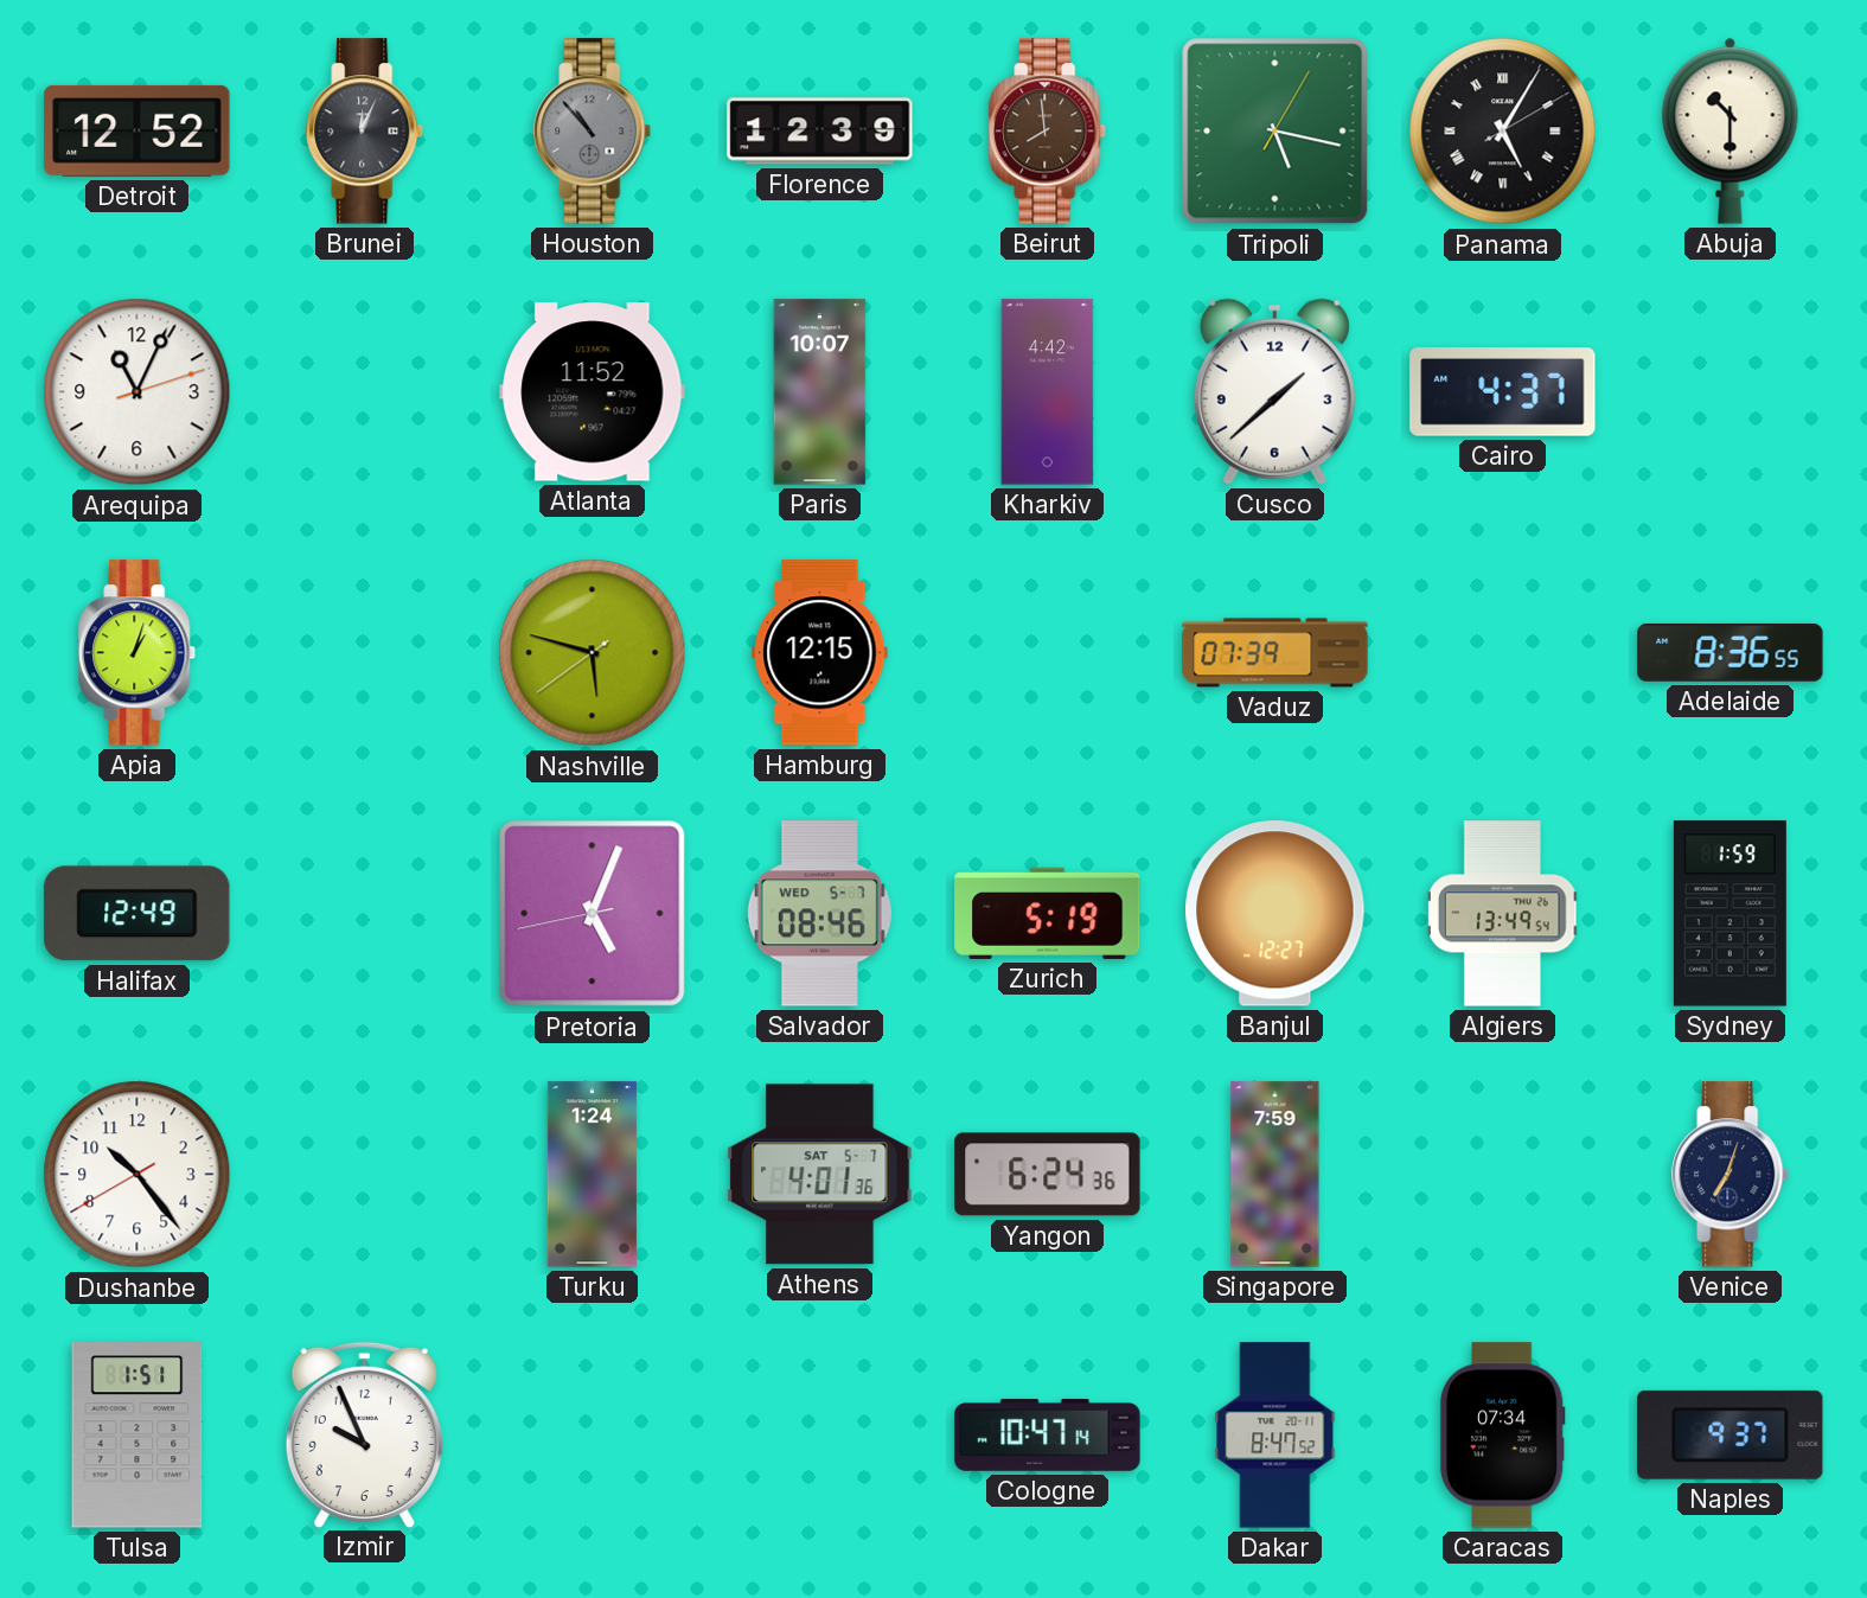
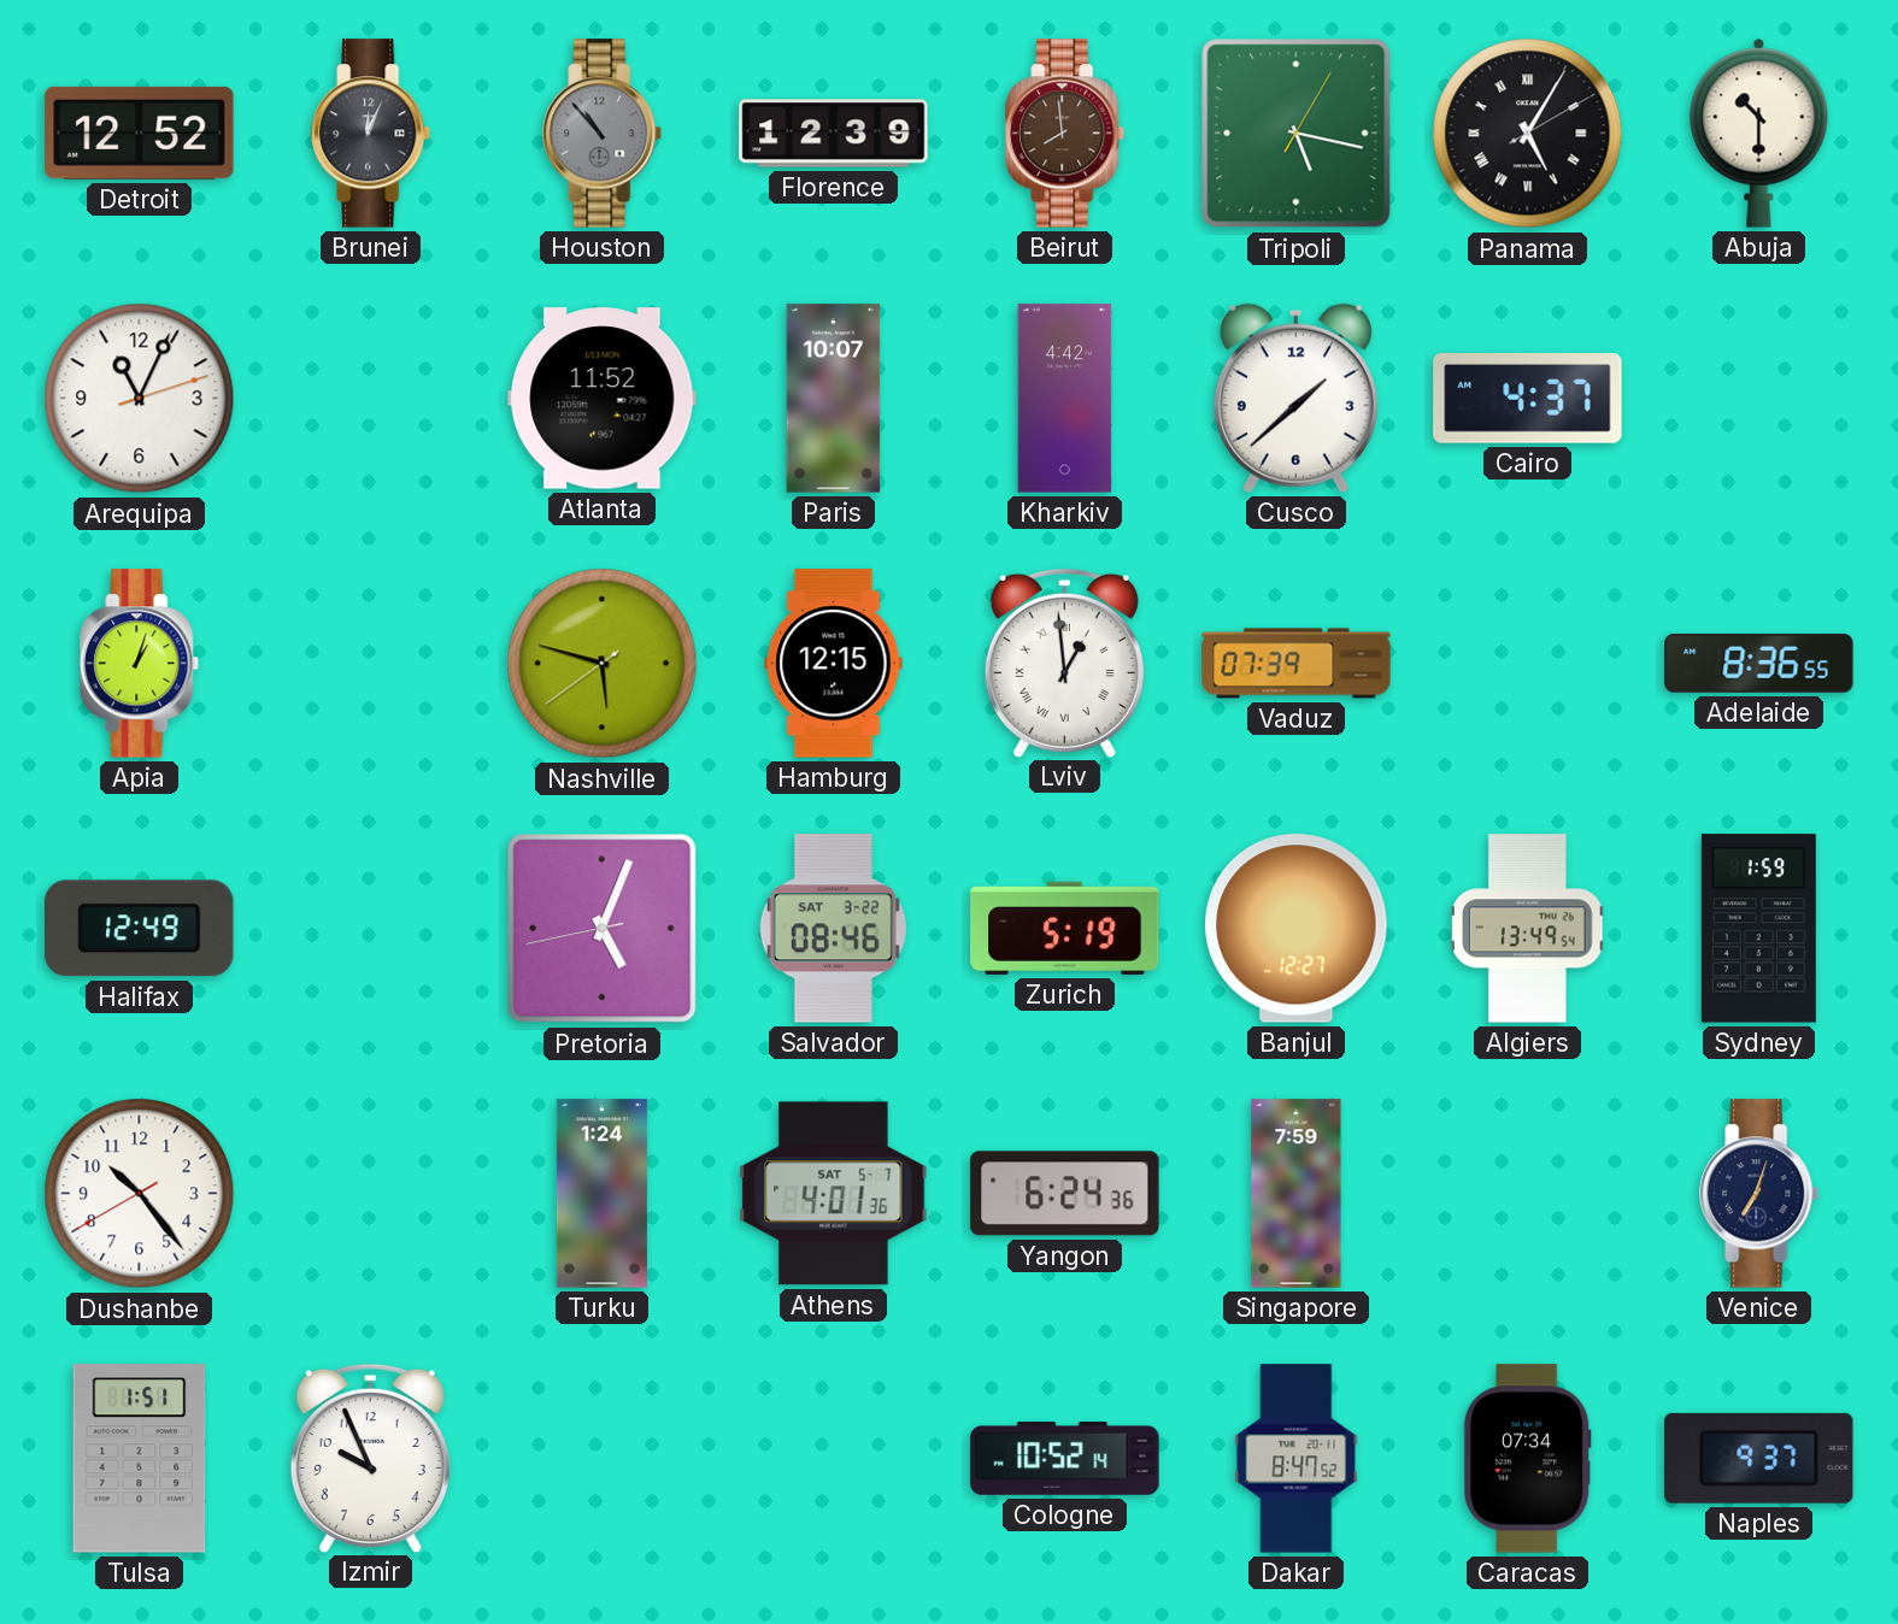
Lviv: none -> 12:59 (1064, 663)
Salvador date: WED 5-7 -> SAT 3-22 (833, 929)
Cologne: 10:47 -> 10:52 (1065, 1459)
